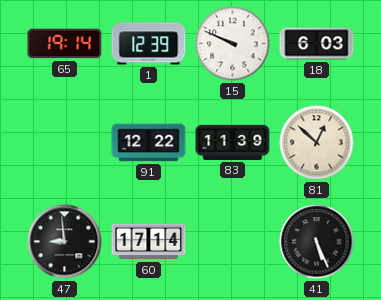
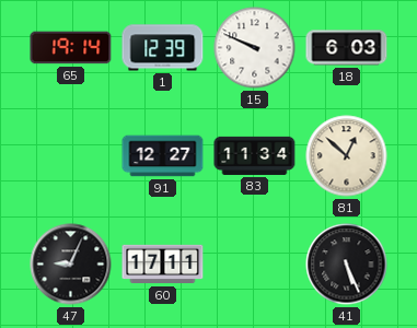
91: 12:22 -> 12:27 (163, 156)
83: 11:39 -> 11:34 (255, 155)
47: 8:59 -> 9:04 (71, 265)
60: 17:14 -> 17:11 (163, 265)
